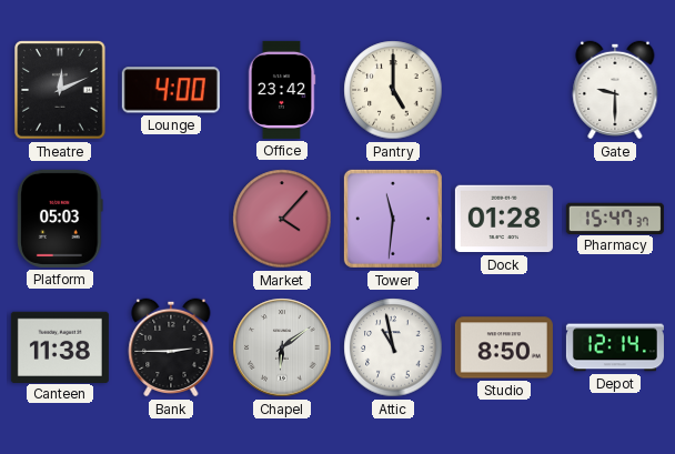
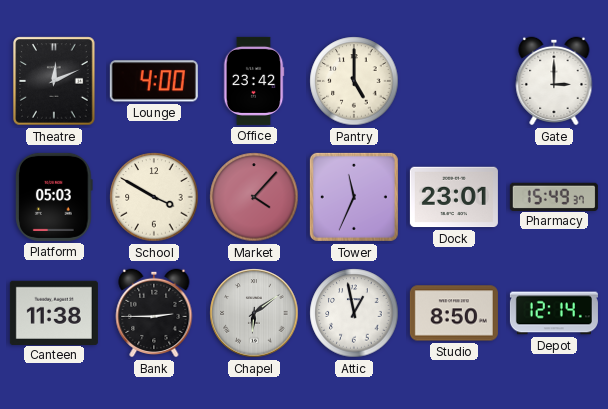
Gate: 9:30 -> 3:00 (554, 81)
School: none -> 3:50 (154, 197)
Tower: 11:31 -> 11:34 (354, 197)
Dock: 01:28 -> 23:01 (454, 197)
Pharmacy: 15:47 -> 15:49 (554, 196)
Attic: 10:58 -> 12:58 (354, 313)
